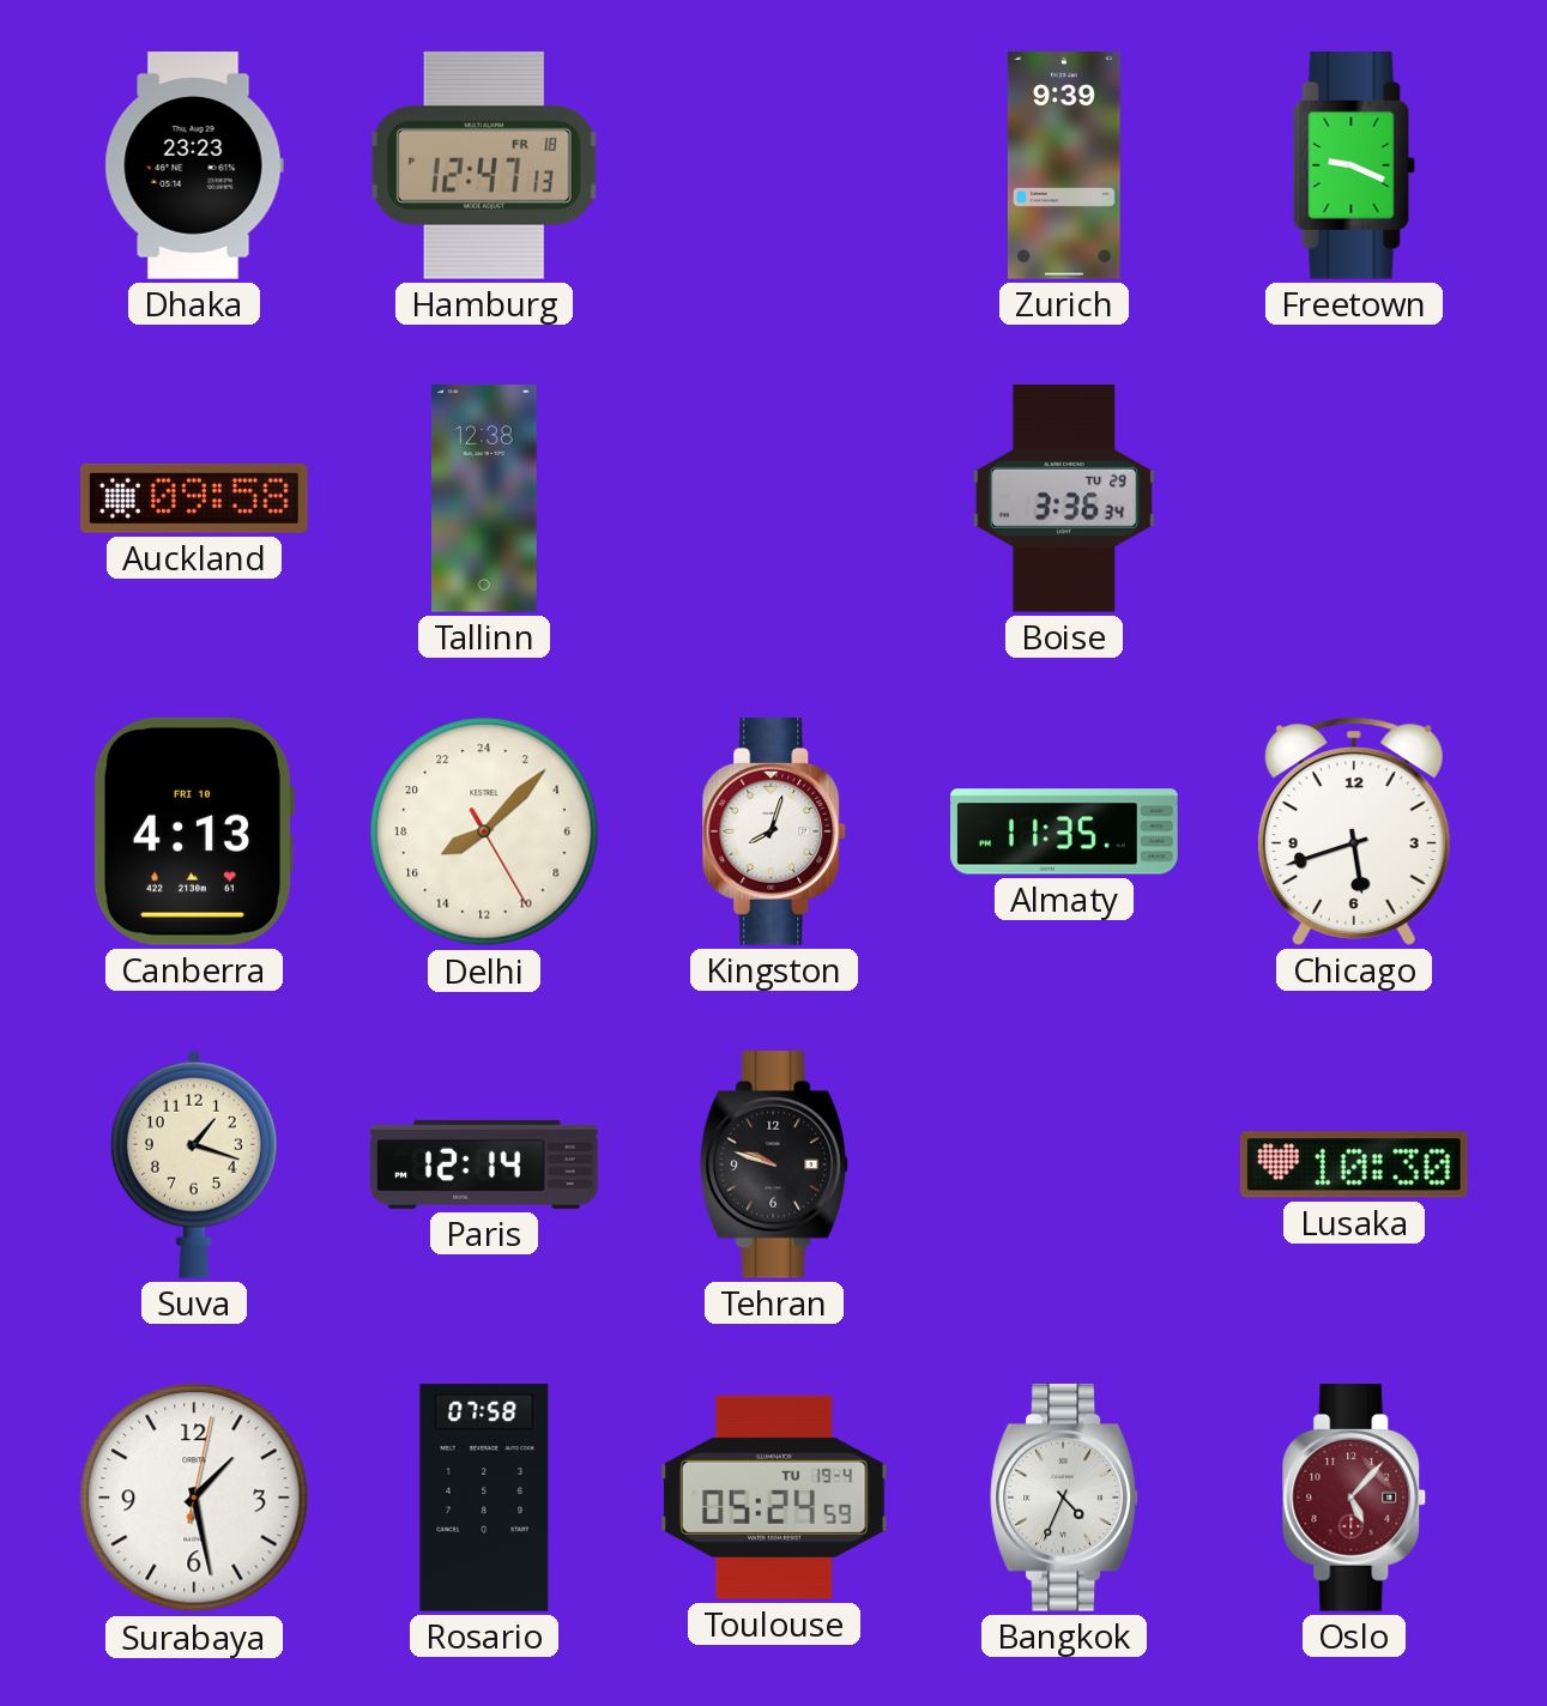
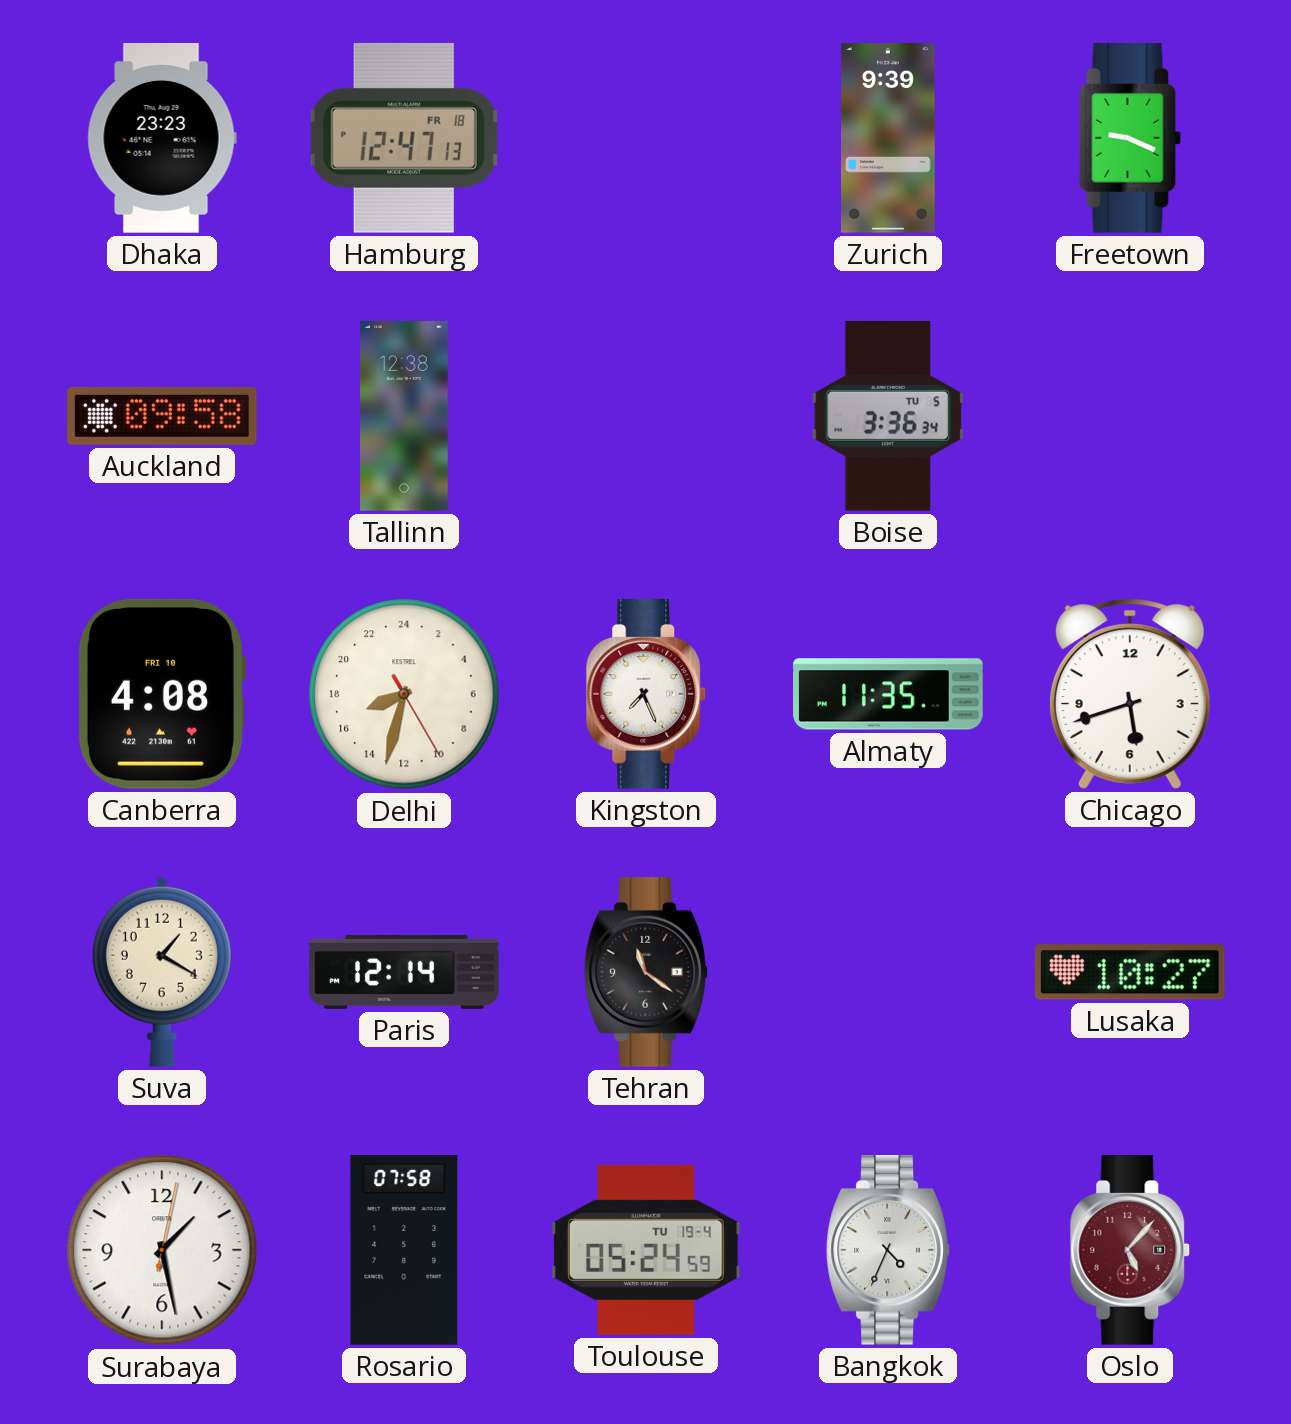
Boise date: TU 29 -> TU 5 (888, 417)
Canberra: 4:13 -> 4:08 (161, 694)
Delhi: 16:07 -> 16:32 (404, 694)
Kingston: 8:03 -> 7:26 (646, 695)
Suva: 1:18 -> 1:20 (162, 972)
Tehran: 9:48 -> 11:21 (646, 973)
Lusaka: 10:30 -> 10:27 (1130, 972)
